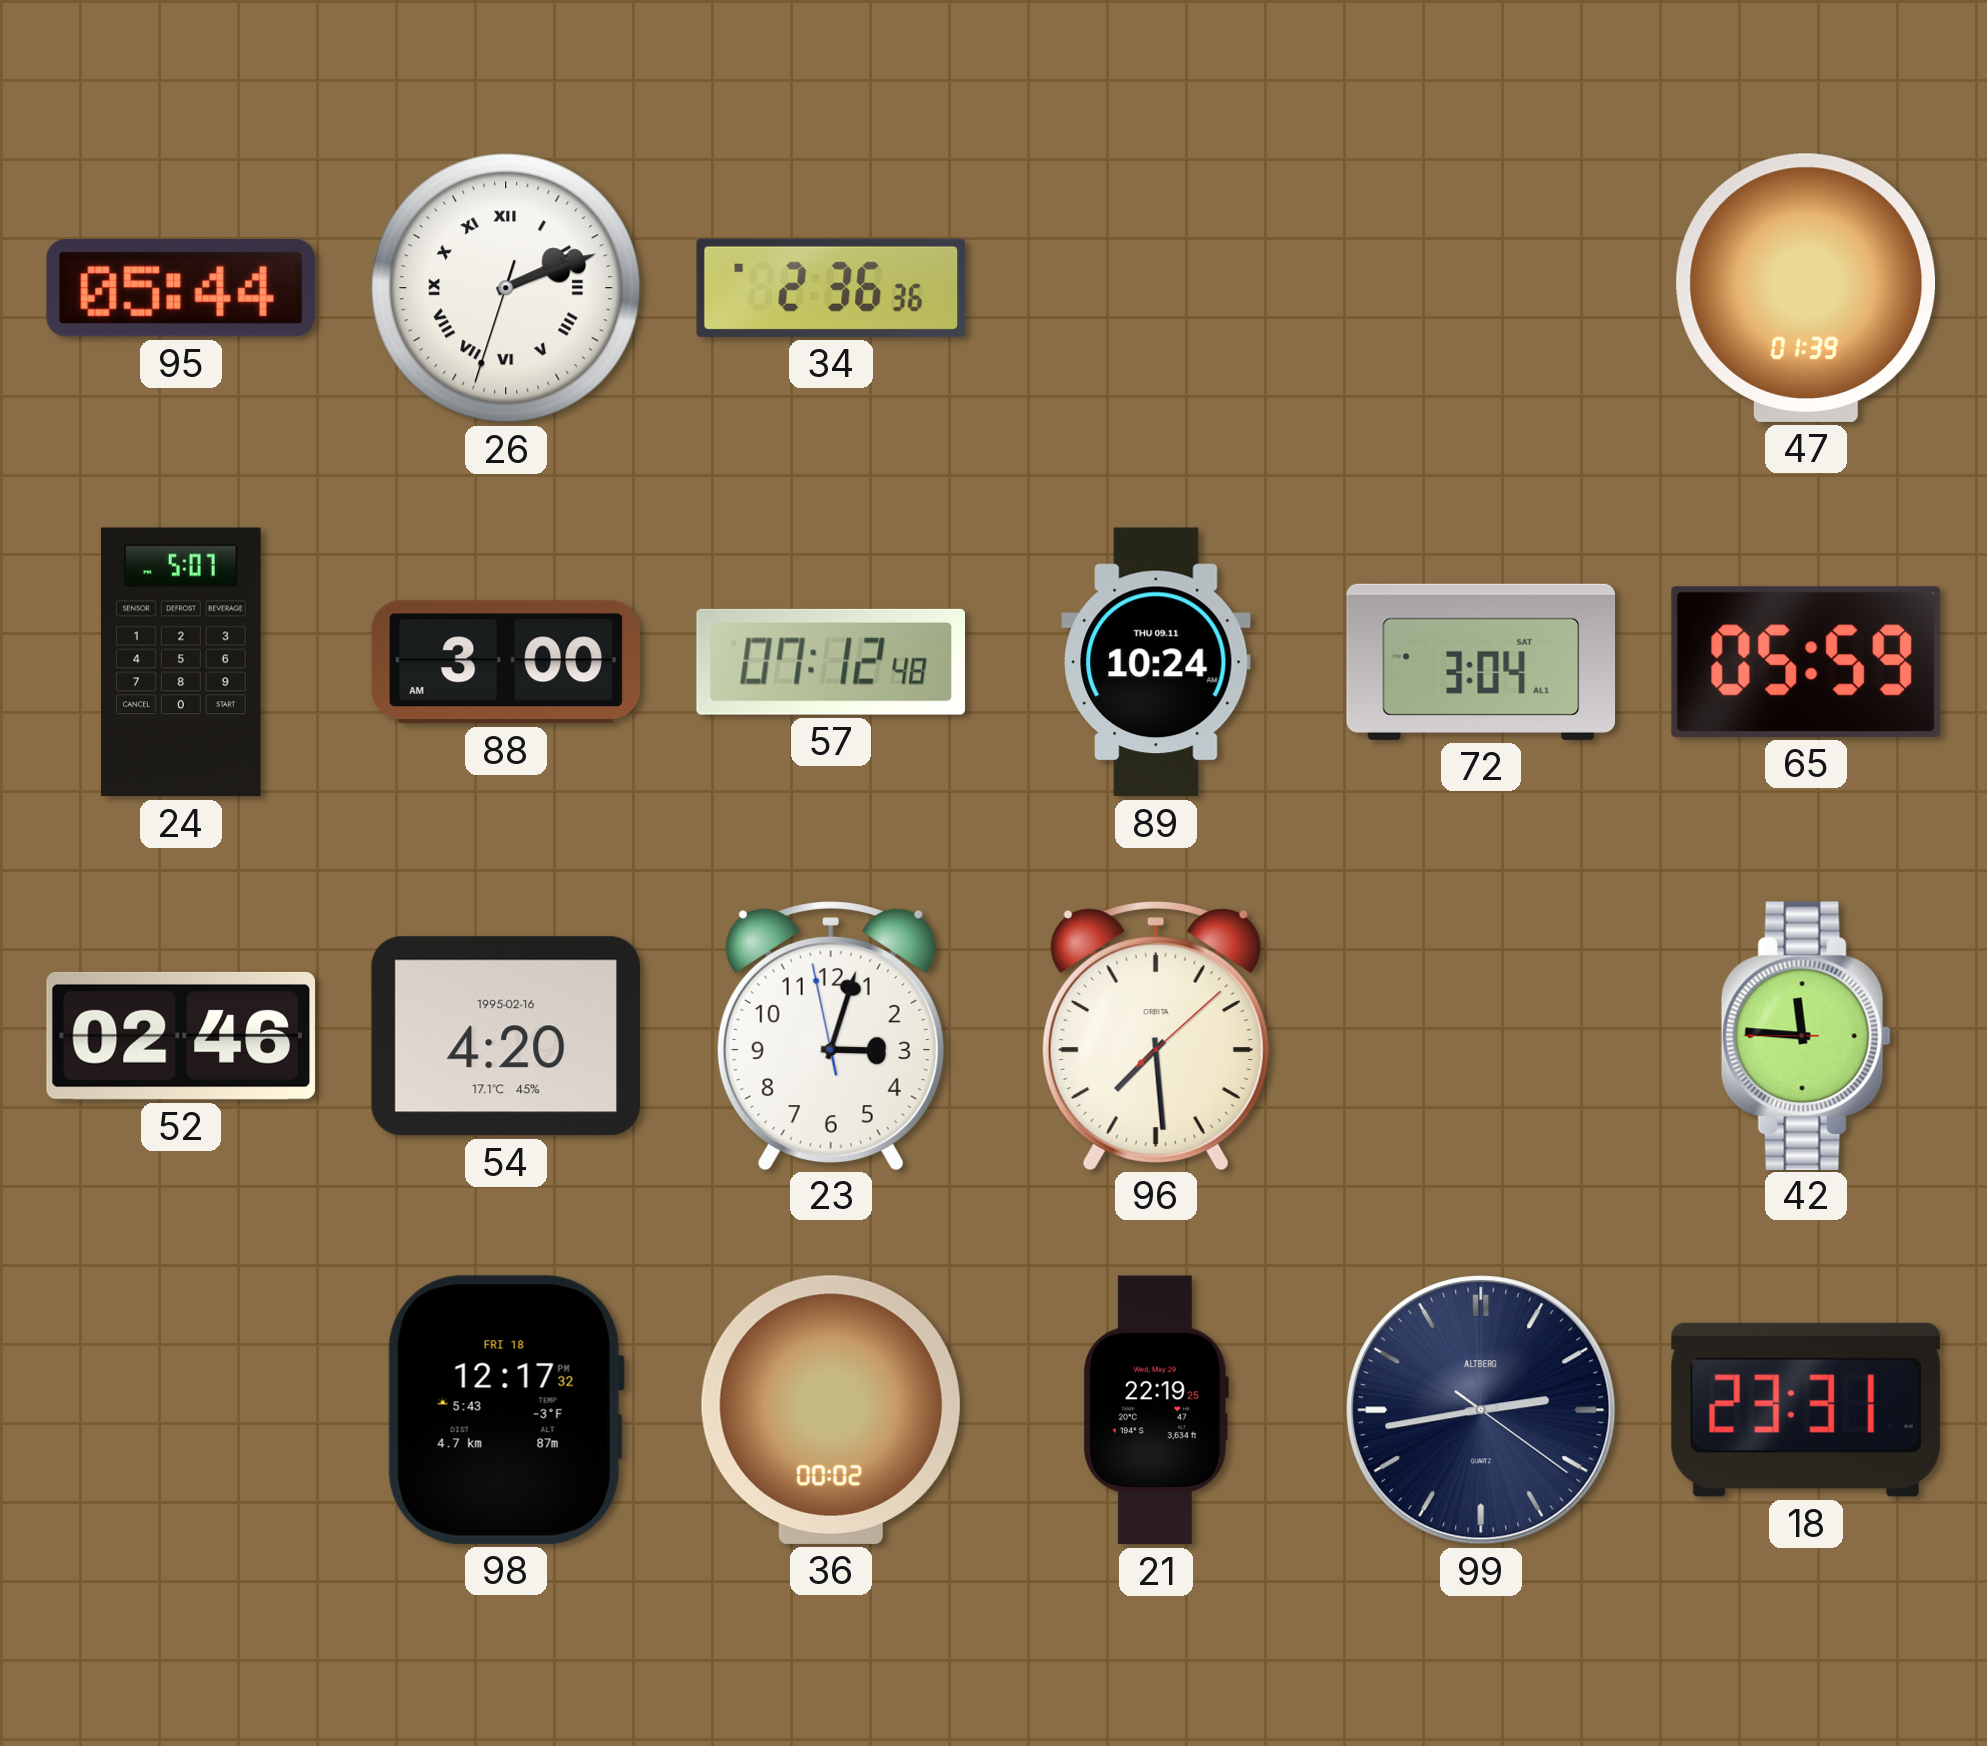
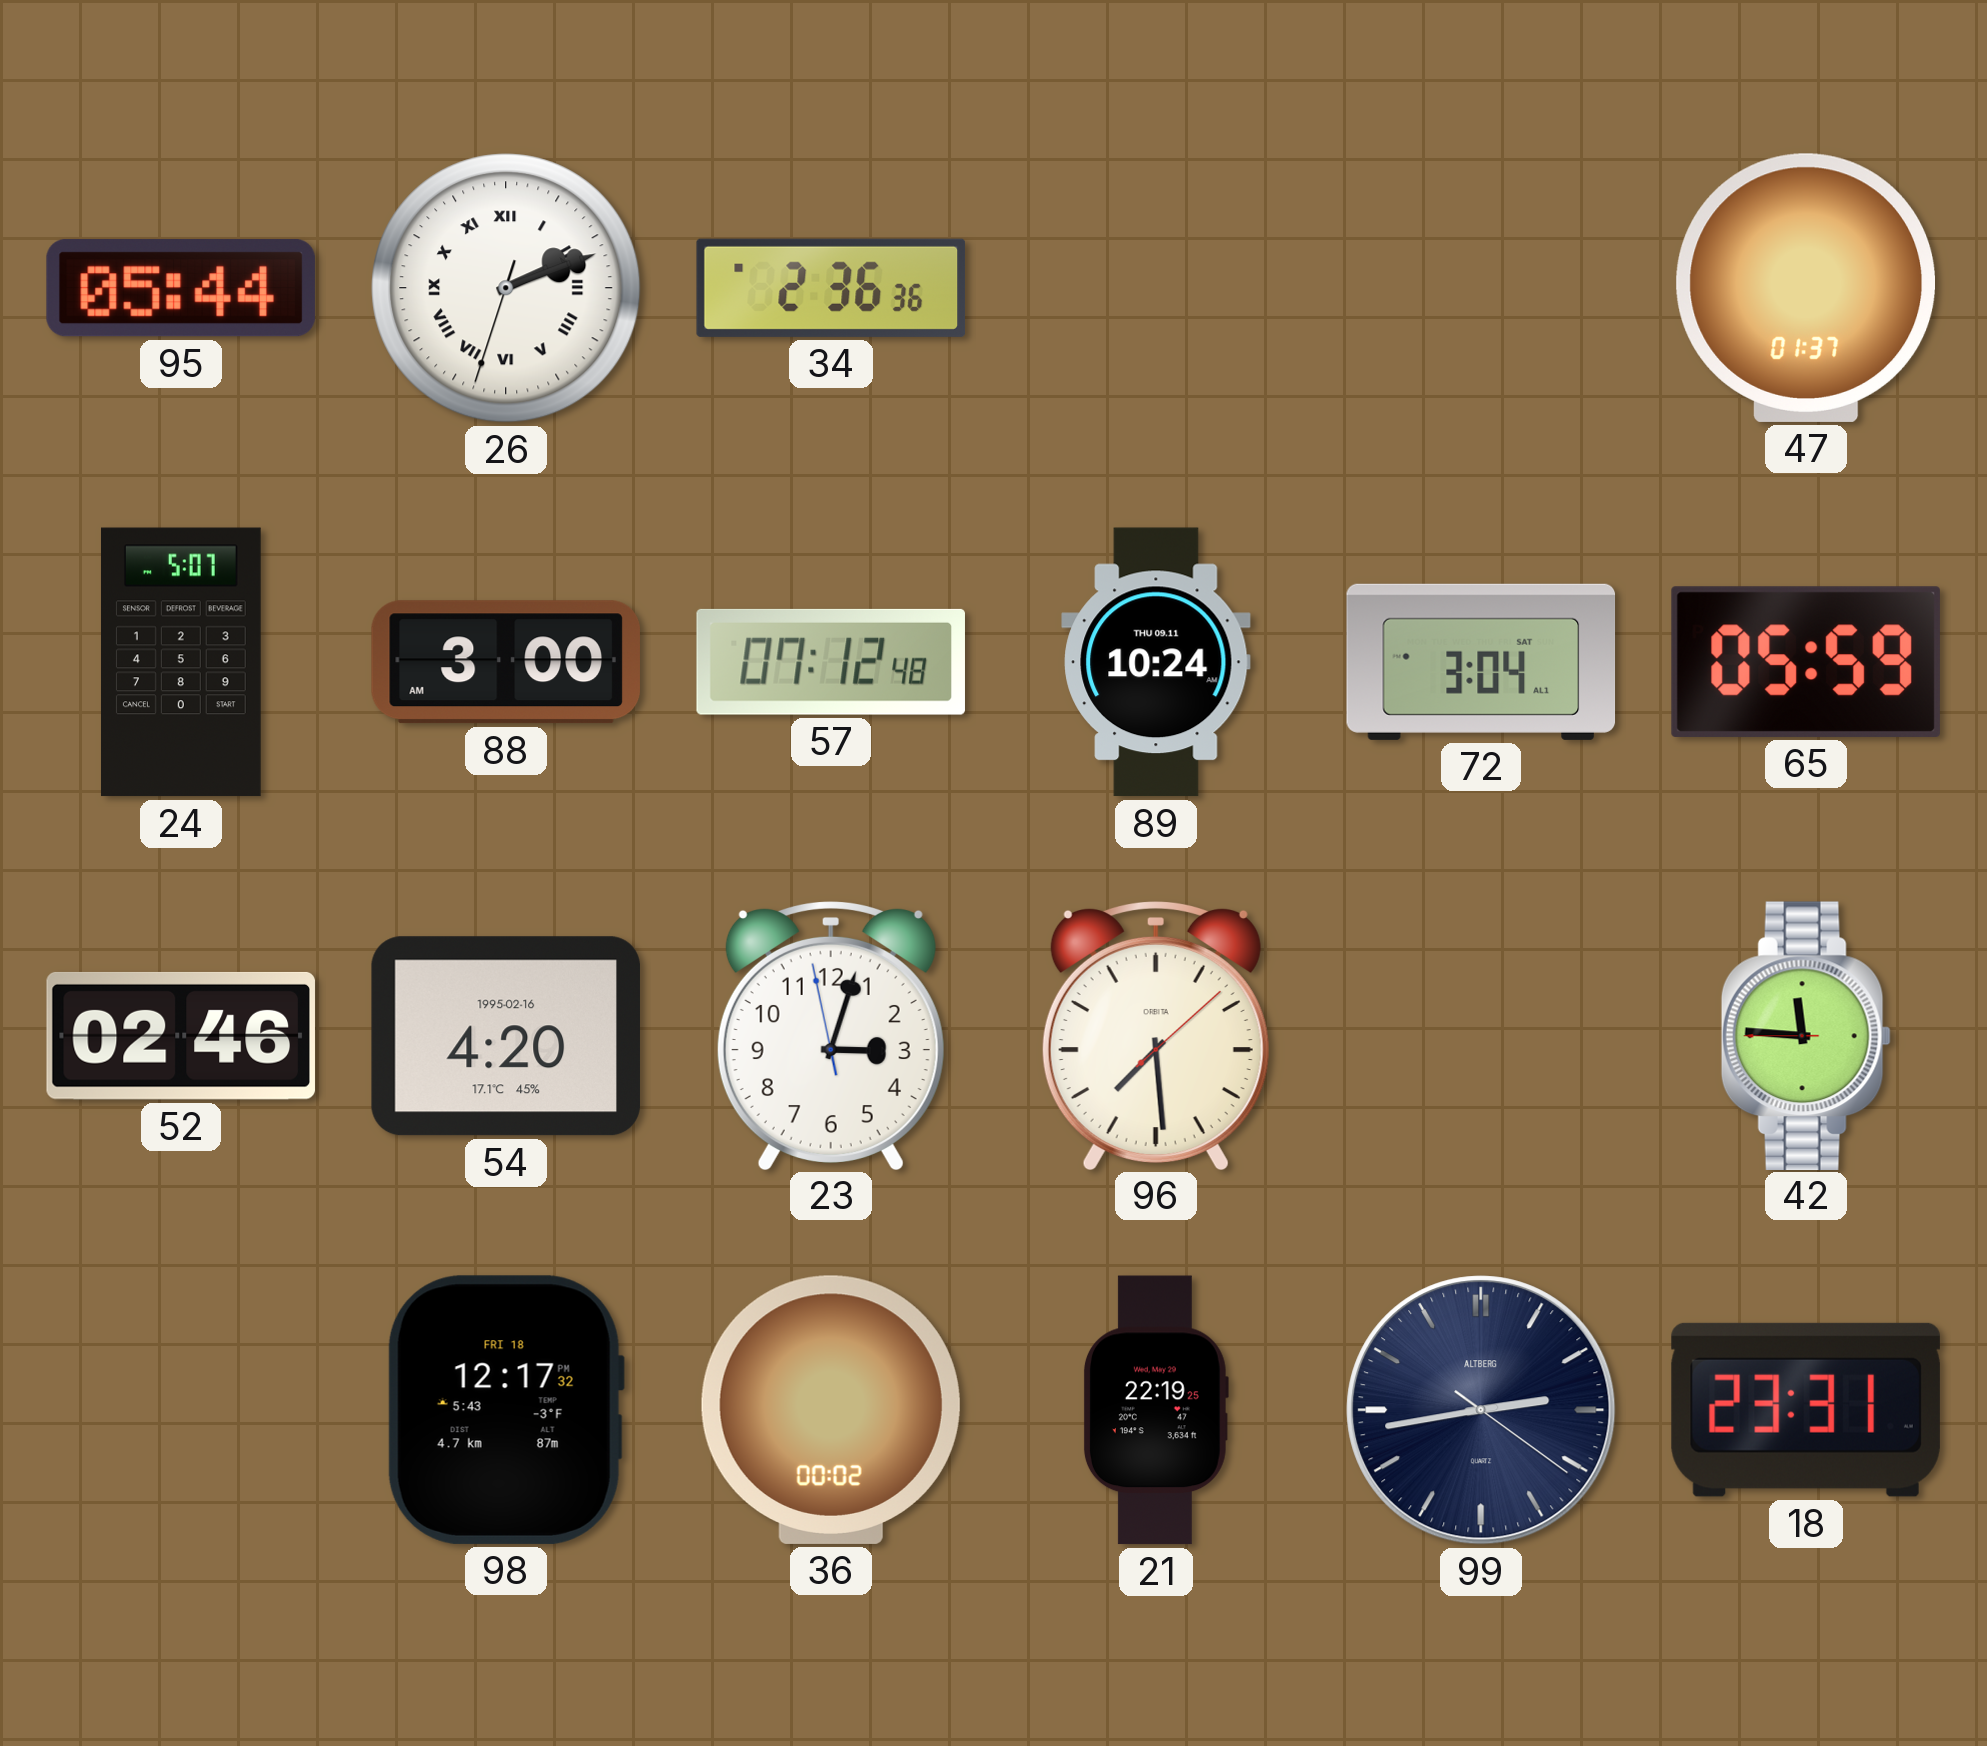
47: 01:39 -> 01:37 (1805, 288)
